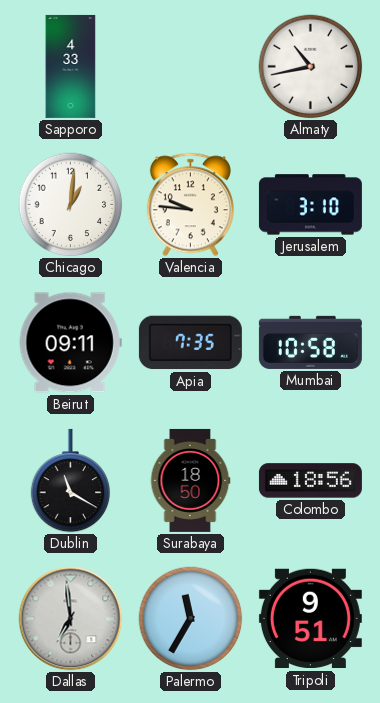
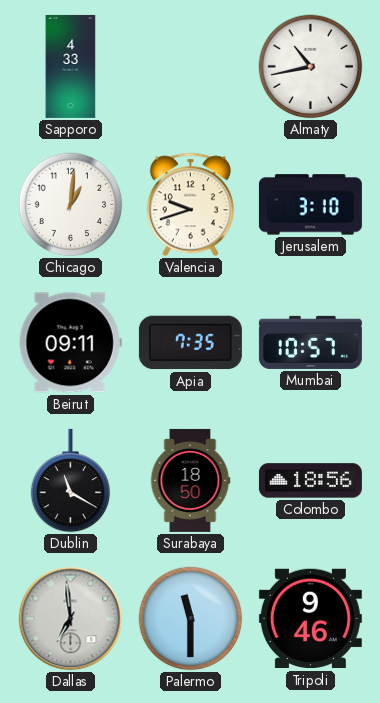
Valencia: 9:46 -> 9:42 (190, 205)
Mumbai: 10:58 -> 10:57 (310, 342)
Palermo: 11:35 -> 11:30 (191, 619)
Tripoli: 9:51 -> 9:46 (310, 619)
